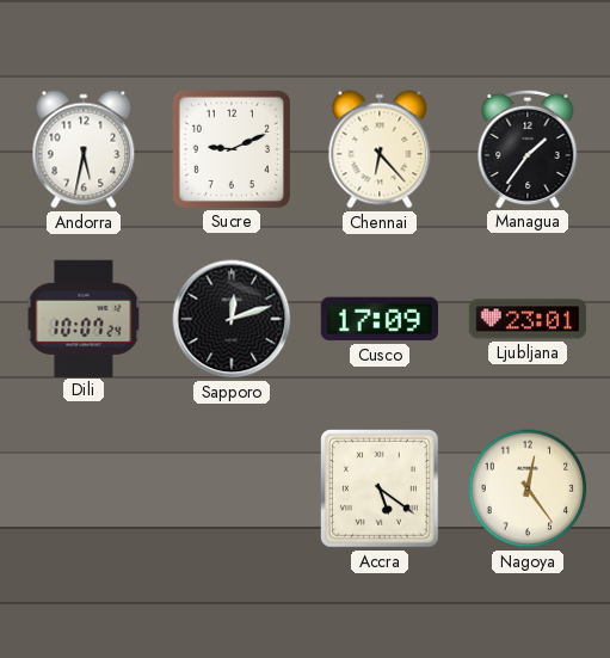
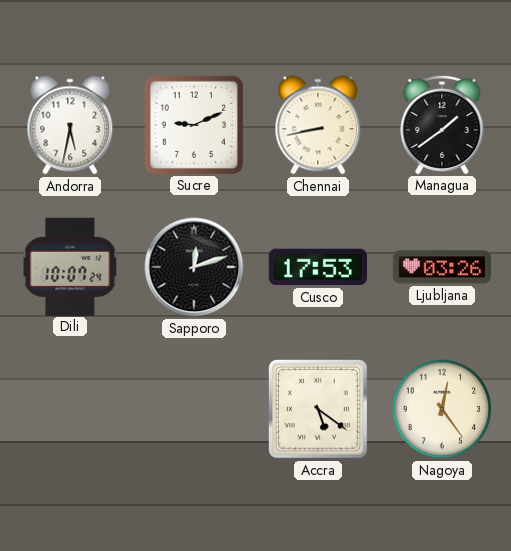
Chennai: 6:23 -> 8:43 (318, 125)
Managua: 1:36 -> 1:39 (442, 124)
Cusco: 17:09 -> 17:53 (317, 267)
Ljubljana: 23:01 -> 03:26 (442, 267)
